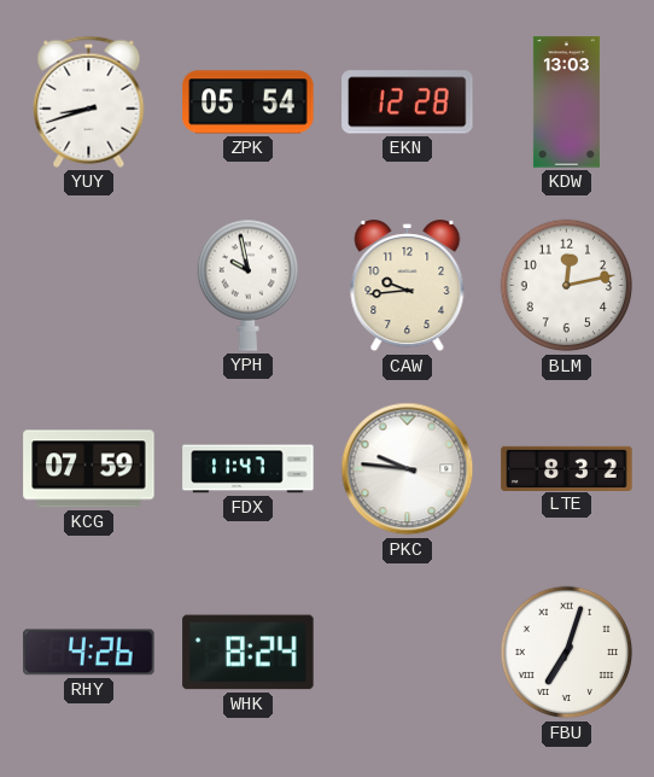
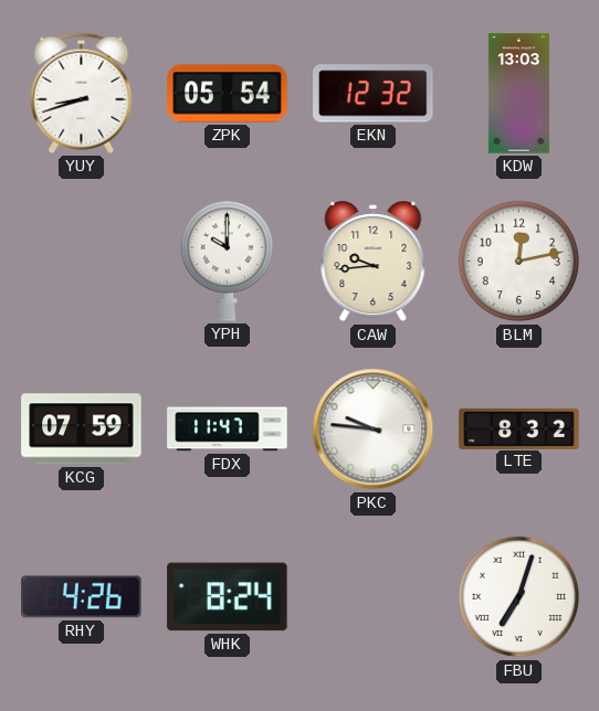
EKN: 12:28 -> 12:32 (374, 94)
YPH: 9:58 -> 10:00 (227, 261)
